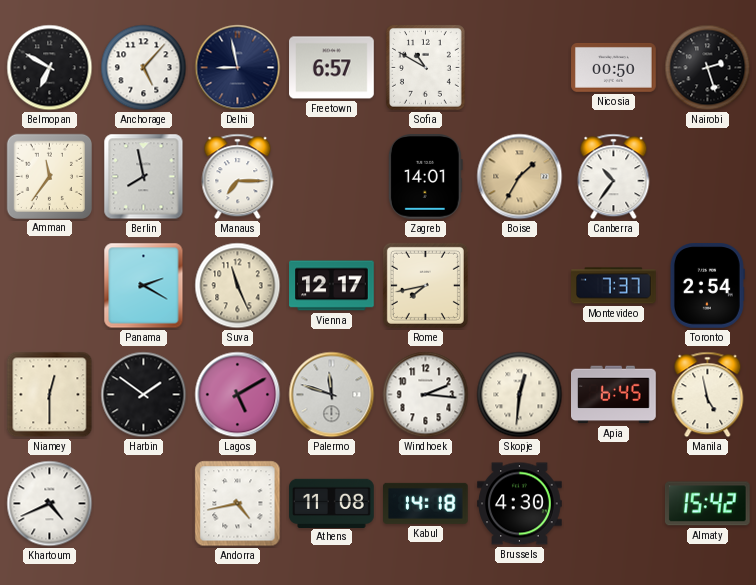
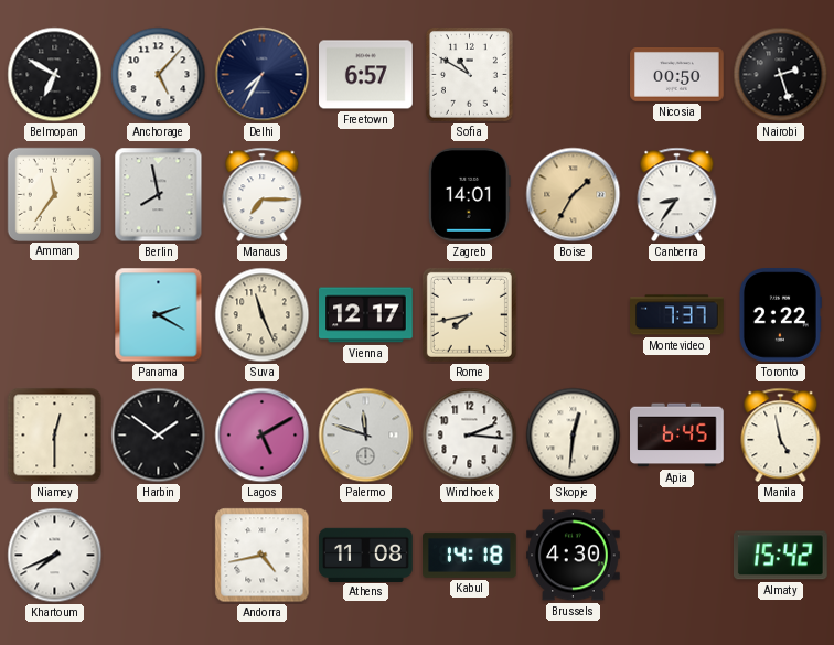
Delhi: 8:58 -> 7:35 (263, 75)
Canberra: 10:36 -> 8:36 (677, 195)
Toronto: 2:54 -> 2:22 (780, 315)
Khartoum: 4:41 -> 7:41 (55, 556)
